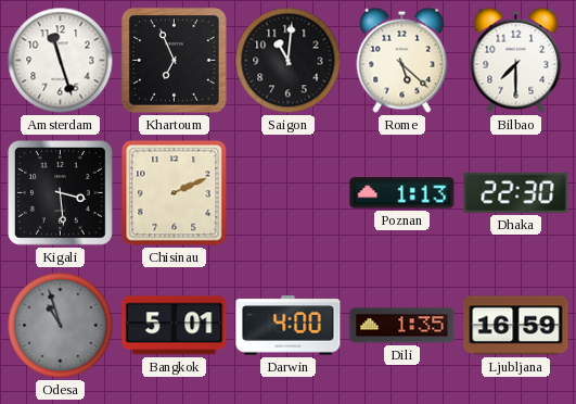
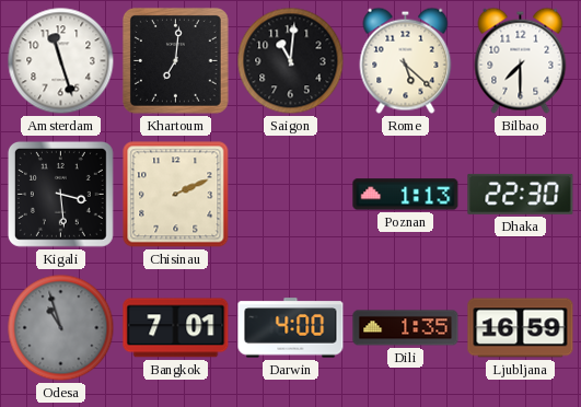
Khartoum: 6:56 -> 7:01 (175, 60)
Bangkok: 5:01 -> 7:01 (176, 328)
